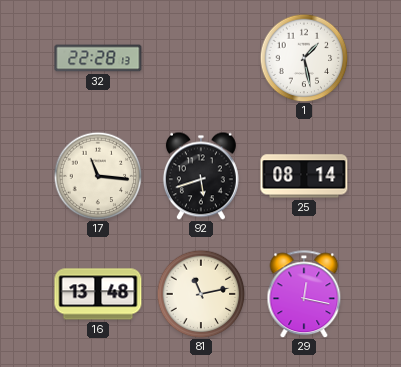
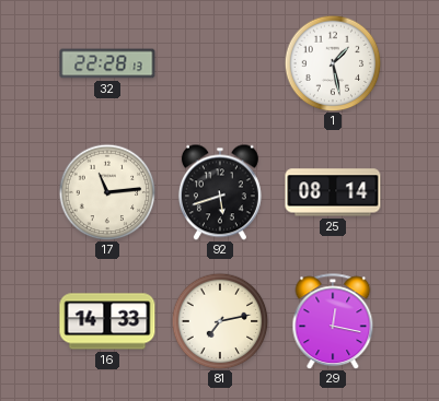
17: 11:16 -> 11:14 (107, 192)
16: 13:48 -> 14:33 (107, 321)
81: 11:13 -> 7:13 (220, 321)
